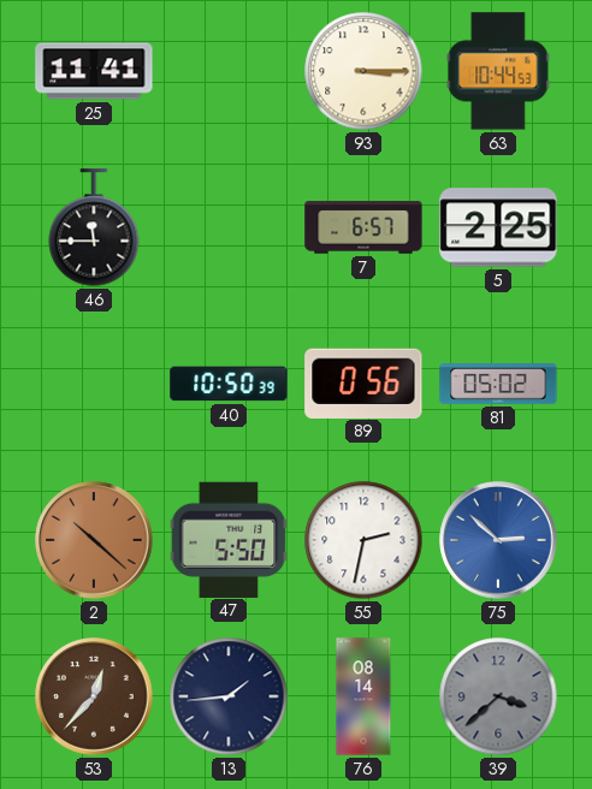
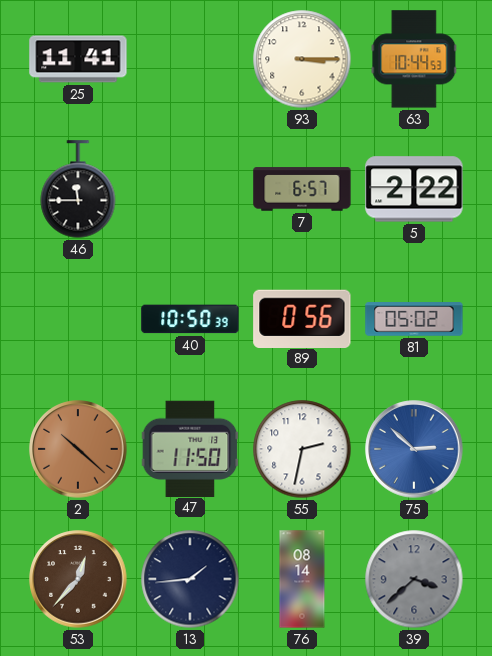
5: 2:25 -> 2:22 (414, 189)
47: 5:50 -> 11:50 (190, 448)
